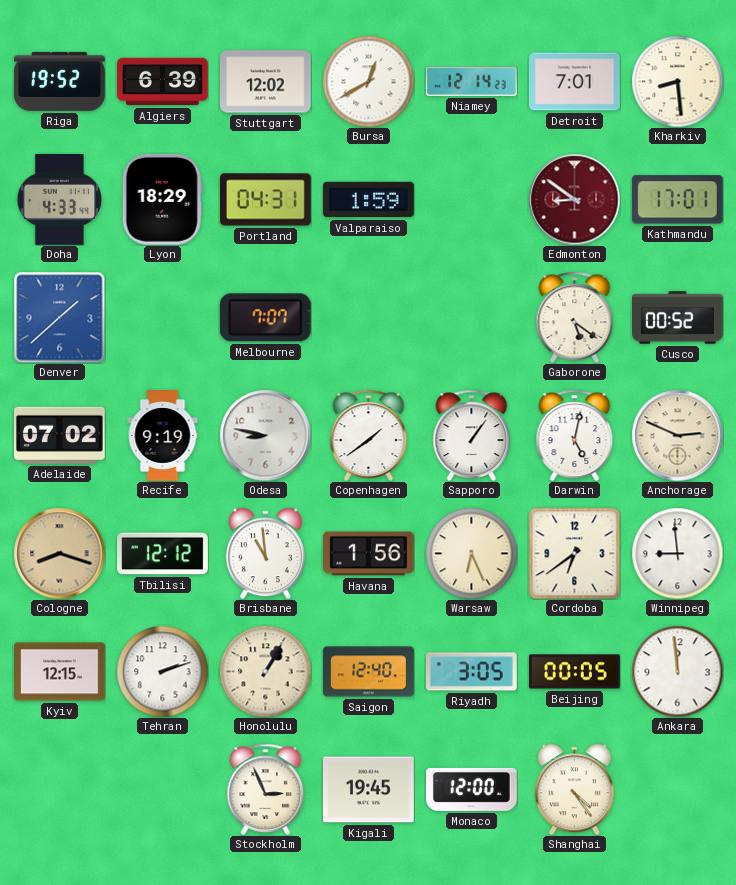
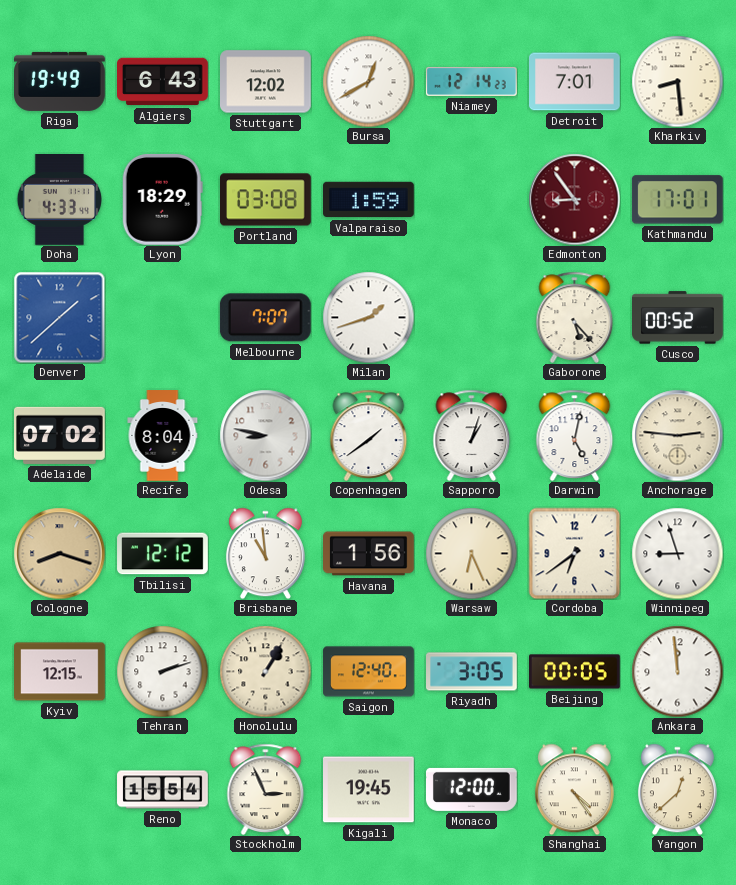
Riga: 19:52 -> 19:49 (60, 81)
Algiers: 6:39 -> 6:43 (163, 82)
Portland: 04:31 -> 03:08 (266, 200)
Edmonton: 8:51 -> 8:54 (574, 199)
Milan: none -> 1:42 (368, 317)
Gaborone: 5:21 -> 5:23 (575, 317)
Recife: 9:19 -> 8:04 (163, 436)
Sapporo: 1:06 -> 1:03 (472, 435)
Anchorage: 2:49 -> 2:46 (677, 435)
Winnipeg: 8:59 -> 8:57 (677, 553)
Reno: none -> 15:54 (163, 790)
Yangon: none -> 12:38 (677, 789)
